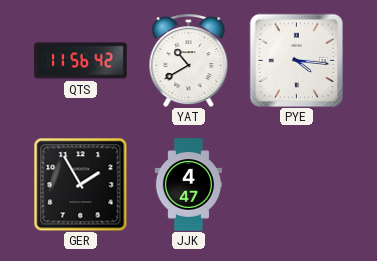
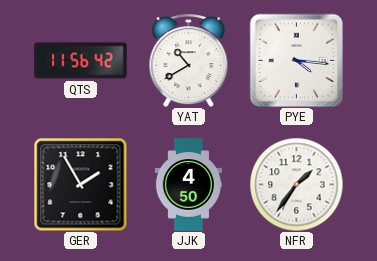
JJK: 4:47 -> 4:50 (188, 185)
NFR: none -> 1:36 (296, 184)
